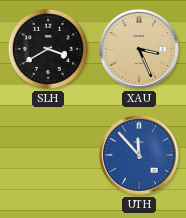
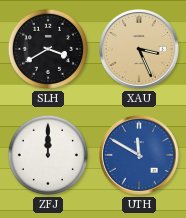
ZFJ: none -> 12:00 (48, 155)
UTH: 11:53 -> 11:50 (139, 155)
